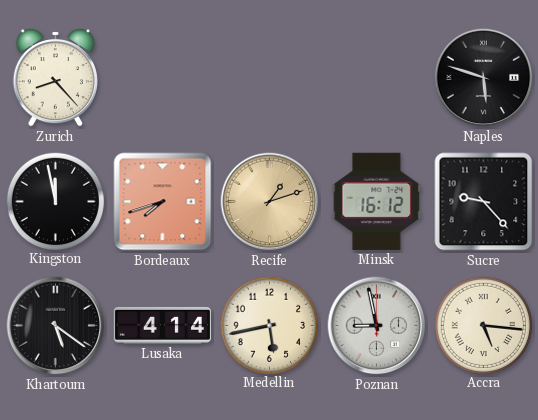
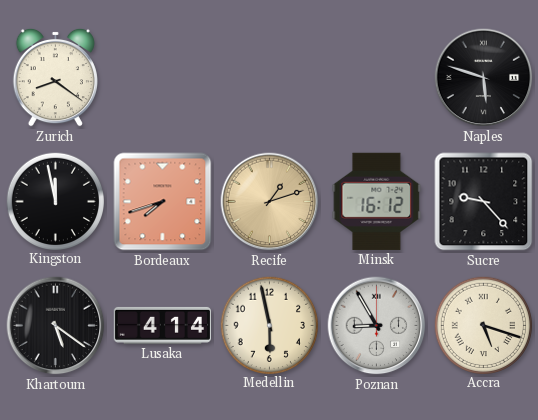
Zurich: 8:23 -> 8:21 (55, 77)
Medellin: 5:43 -> 5:58 (269, 325)
Poznan: 8:58 -> 8:55 (377, 326)
Accra: 5:16 -> 5:18 (483, 325)
